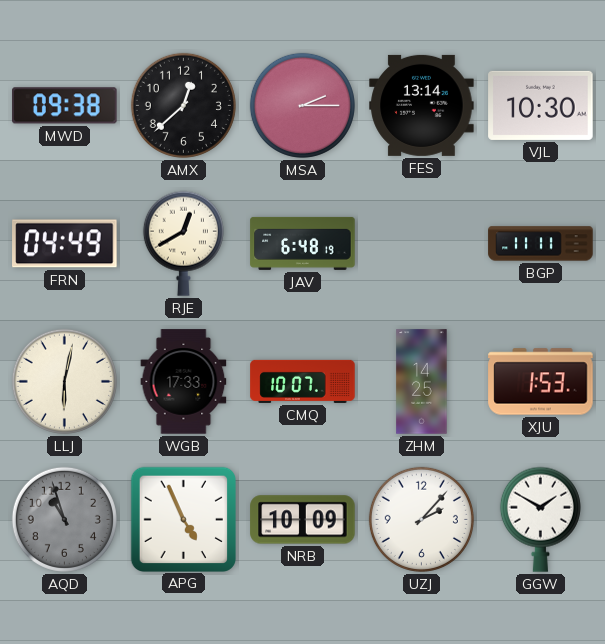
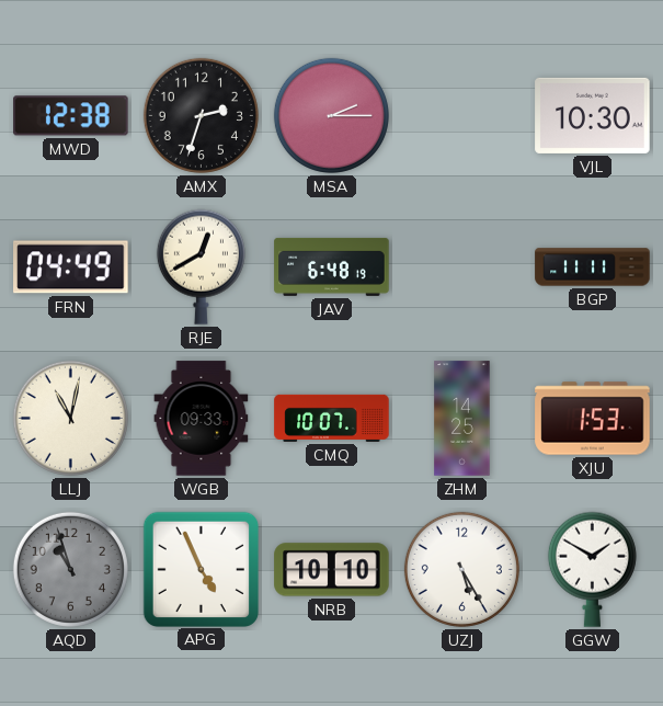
MWD: 09:38 -> 12:38 (71, 116)
AMX: 12:38 -> 2:33 (201, 115)
FES: 13:14 -> none (422, 105)
LLJ: 6:02 -> 11:02 (70, 418)
WGB: 17:33 -> 09:33 (202, 419)
NRB: 10:09 -> 10:10 (332, 570)
UZJ: 2:07 -> 5:25 (461, 569)
